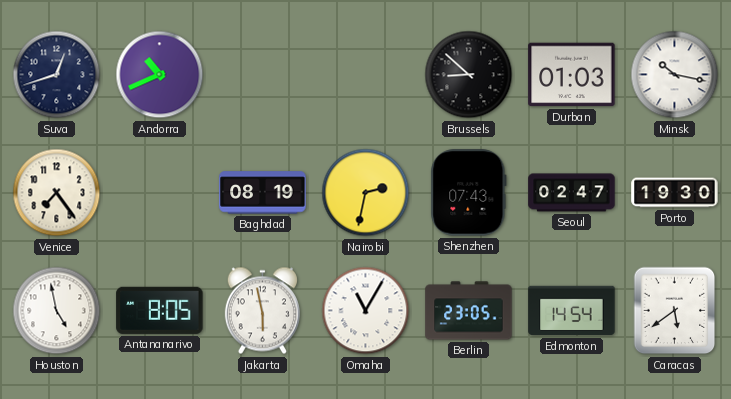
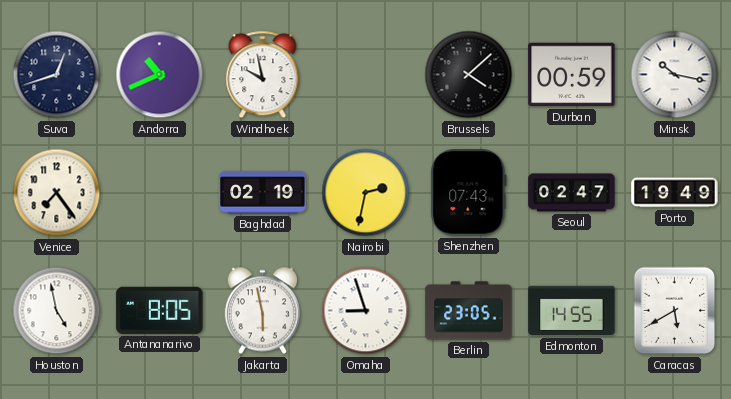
Windhoek: none -> 9:58 (263, 75)
Brussels: 8:52 -> 4:08 (469, 75)
Durban: 01:03 -> 00:59 (572, 75)
Baghdad: 08:19 -> 02:19 (263, 193)
Porto: 19:30 -> 19:49 (675, 193)
Omaha: 11:05 -> 8:57 (366, 311)
Edmonton: 14:54 -> 14:55 (572, 311)
Caracas: 5:39 -> 5:40 (675, 311)
